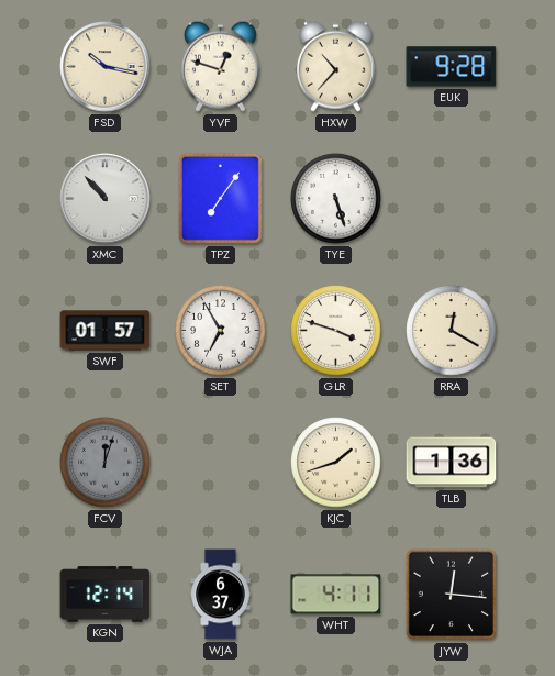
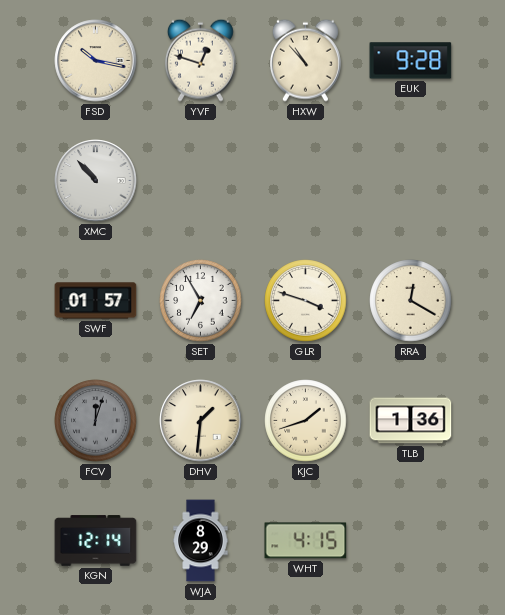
HXW: 10:37 -> 10:53 (305, 60)
TPZ: 7:06 -> none (220, 198)
TYE: 5:27 -> none (336, 199)
DHV: none -> 1:31 (201, 421)
WJA: 6:37 -> 8:29 (201, 541)
WHT: 4:11 -> 4:15 (306, 541)
JYW: 12:16 -> none (452, 595)
